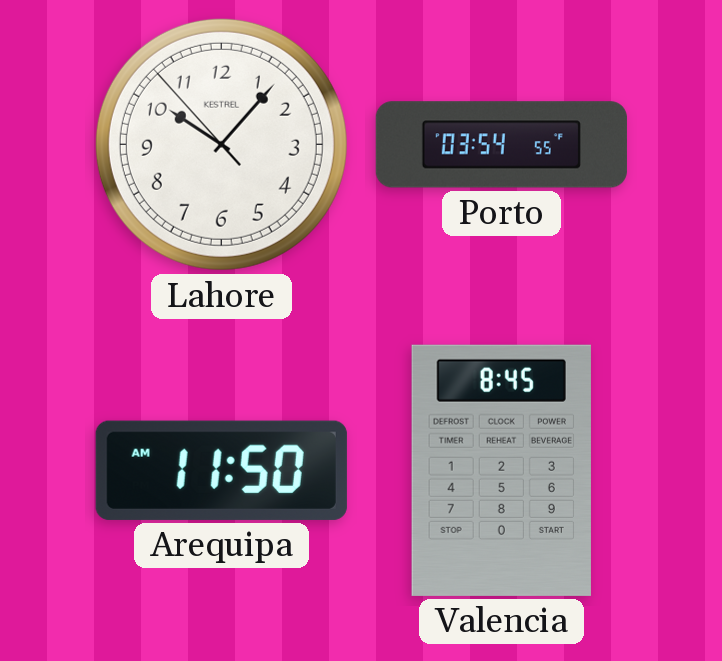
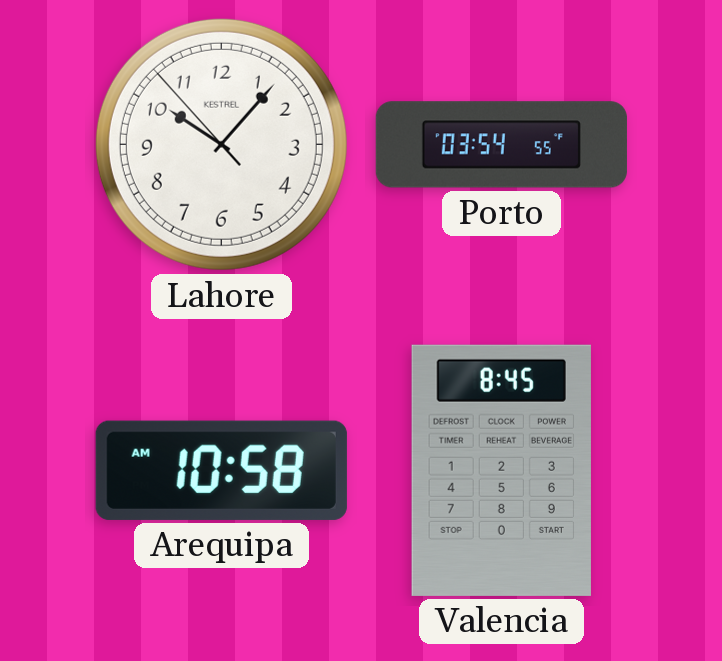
Arequipa: 11:50 -> 10:58 (221, 470)
